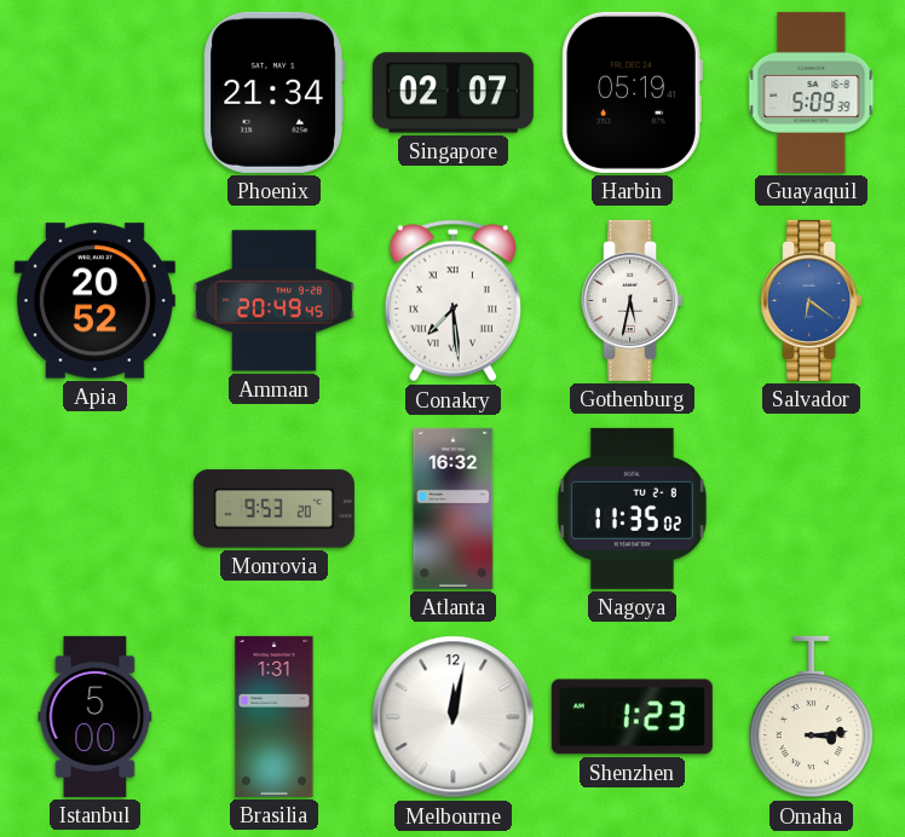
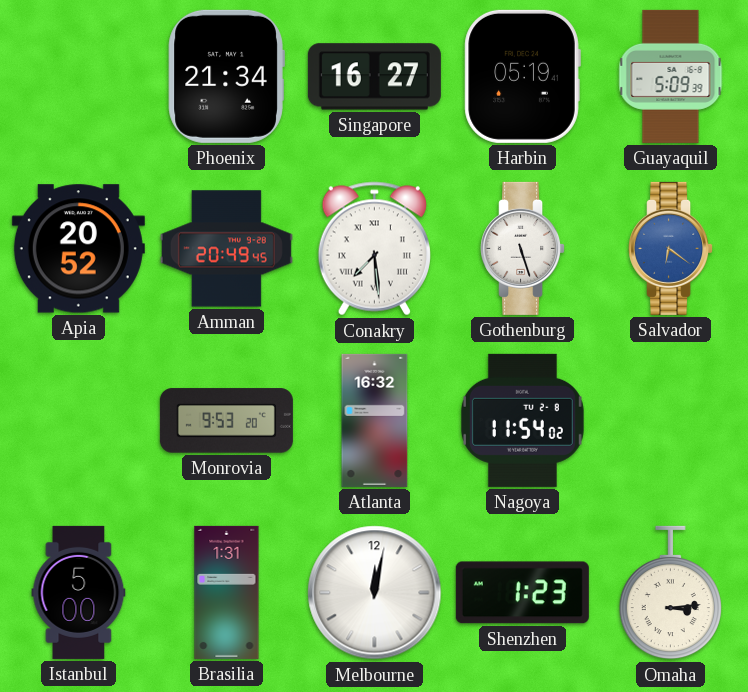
Singapore: 02:07 -> 16:27 (374, 77)
Gothenburg: 5:32 -> 5:27 (523, 248)
Nagoya: 11:35 -> 11:54 (522, 420)
